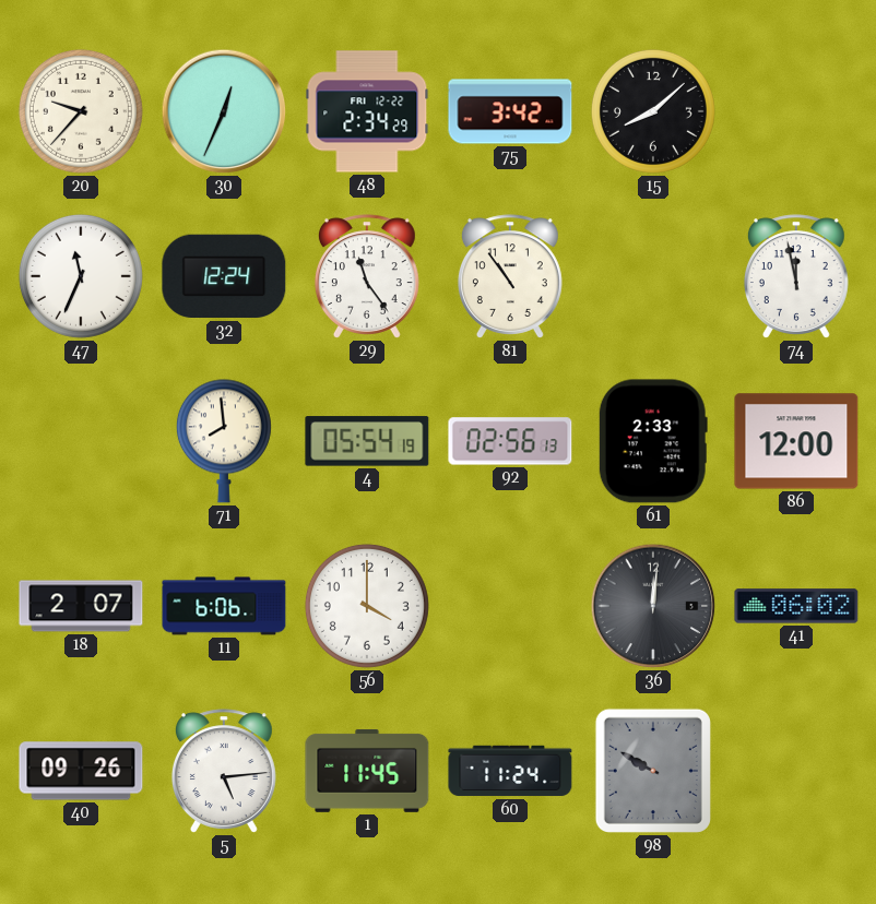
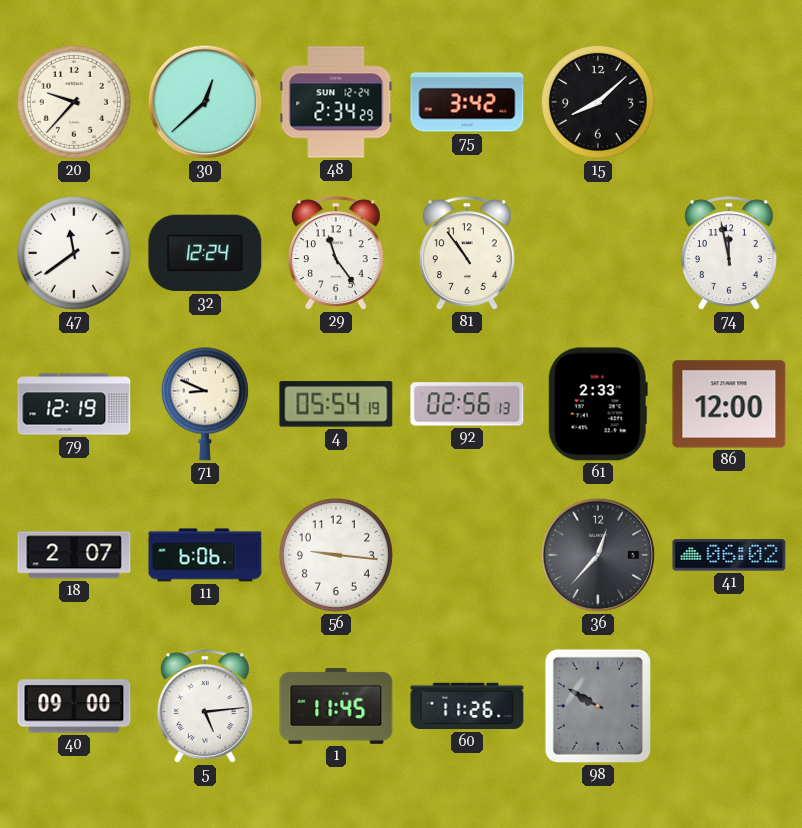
30: 12:34 -> 12:38 (205, 102)
48 date: FRI 12-22 -> SUN 12-24 (336, 102)
47: 11:34 -> 11:39 (74, 253)
79: none -> 12:19 (74, 404)
71: 7:59 -> 8:49 (205, 404)
56: 4:00 -> 9:16 (336, 555)
36: 12:01 -> 12:37 (598, 555)
40: 09:26 -> 09:00 (74, 706)
60: 11:24 -> 11:26 (467, 706)
